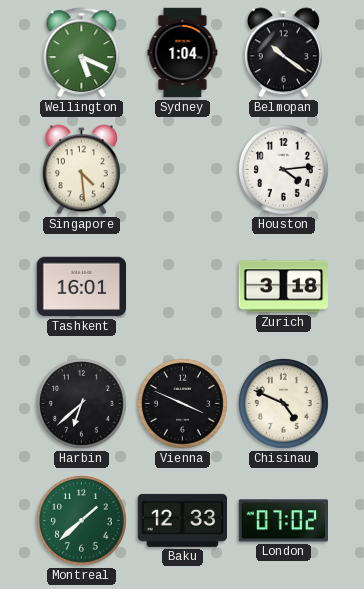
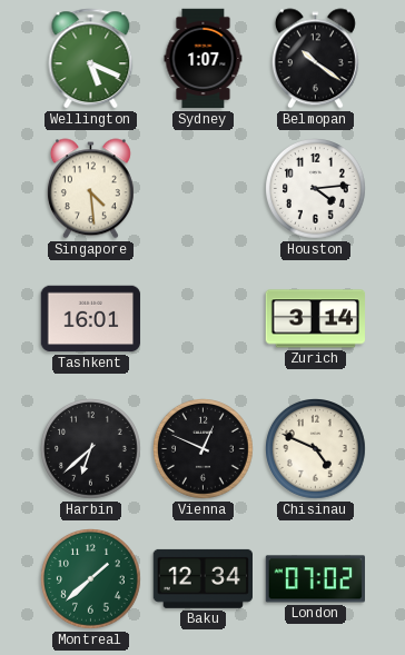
Sydney: 1:04 -> 1:07 (204, 59)
Zurich: 3:18 -> 3:14 (316, 319)
Vienna: 3:49 -> 12:49 (204, 449)
Baku: 12:33 -> 12:34 (202, 578)
